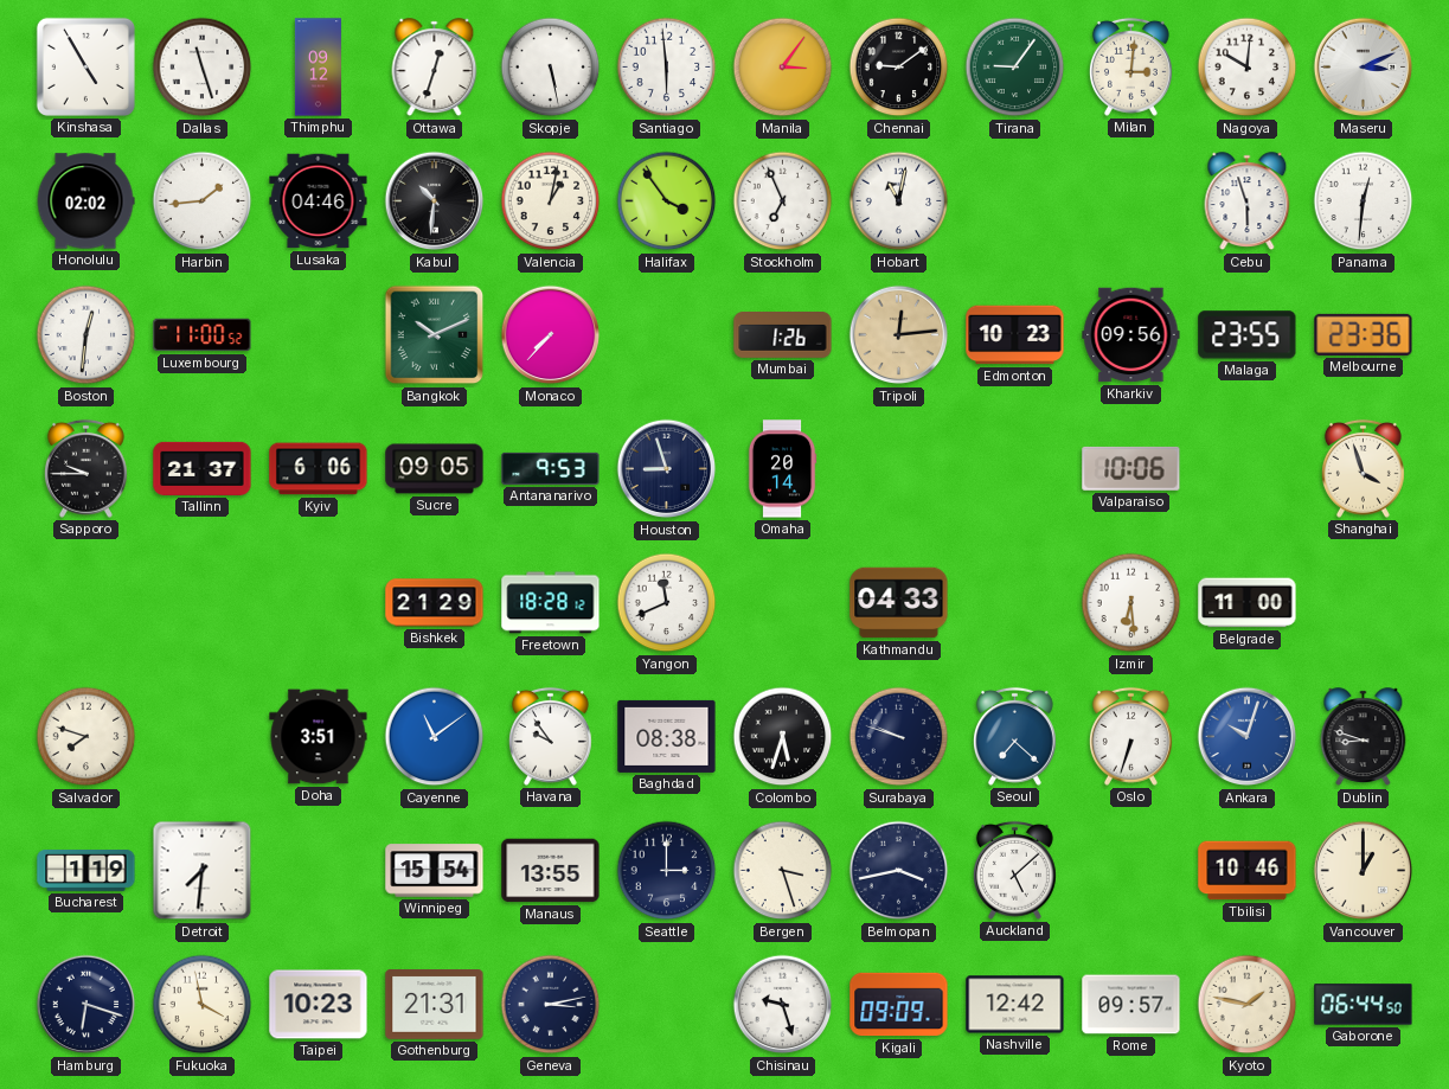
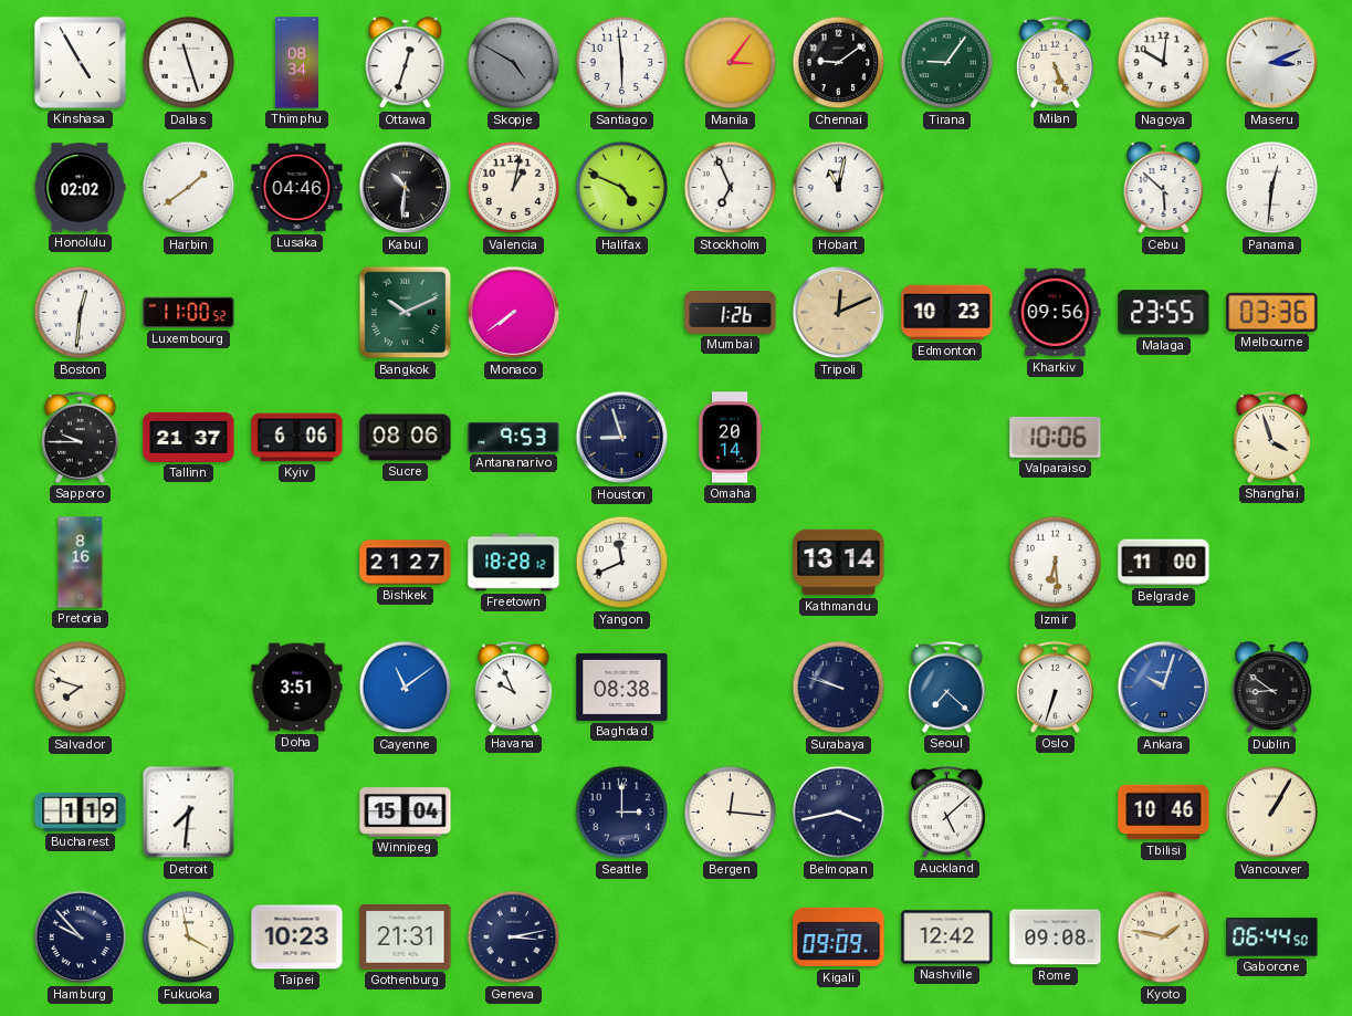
Thimphu: 09:12 -> 08:34 (296, 63)
Skopje: 5:28 -> 4:50 (514, 63)
Skopje dial: white -> grey (514, 63)
Milan: 3:01 -> 5:26 (1055, 62)
Harbin: 1:44 -> 1:39 (189, 188)
Halifax: 3:54 -> 4:49 (622, 188)
Cebu: 5:57 -> 5:52 (1164, 188)
Monaco: 7:37 -> 7:39 (514, 313)
Tripoli: 12:14 -> 12:11 (839, 313)
Melbourne: 23:36 -> 03:36 (1272, 312)
Sucre: 09:05 -> 08:06 (406, 438)
Pretoria: none -> 8:16 (81, 563)
Bishkek: 21:29 -> 21:27 (406, 563)
Kathmandu: 04:33 -> 13:14 (839, 563)
Havana: 9:54 -> 9:56 (513, 687)
Colombo: 5:33 -> none (783, 737)
Dublin: 8:48 -> 8:51 (1272, 688)
Winnipeg: 15:54 -> 15:04 (406, 813)
Manaus: 13:55 -> none (551, 871)
Bergen: 3:27 -> 12:16 (731, 813)
Vancouver: 1:00 -> 1:05 (1272, 813)
Hamburg: 6:18 -> 9:53 (81, 938)
Chisinau: 9:27 -> none (783, 1005)
Rome: 09:57 -> 09:08 (1056, 938)
